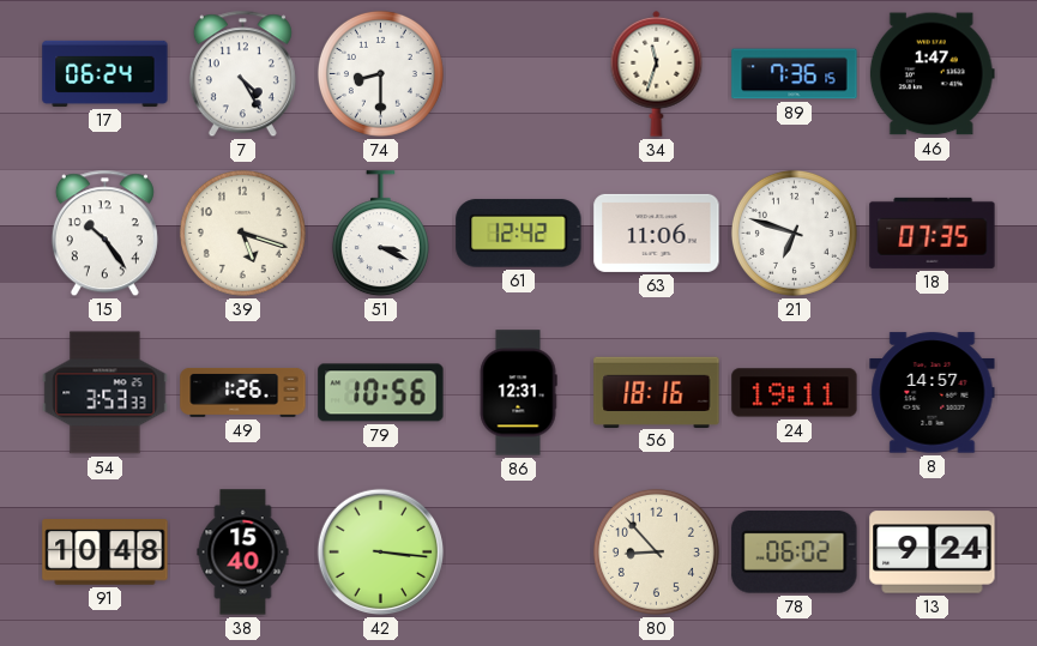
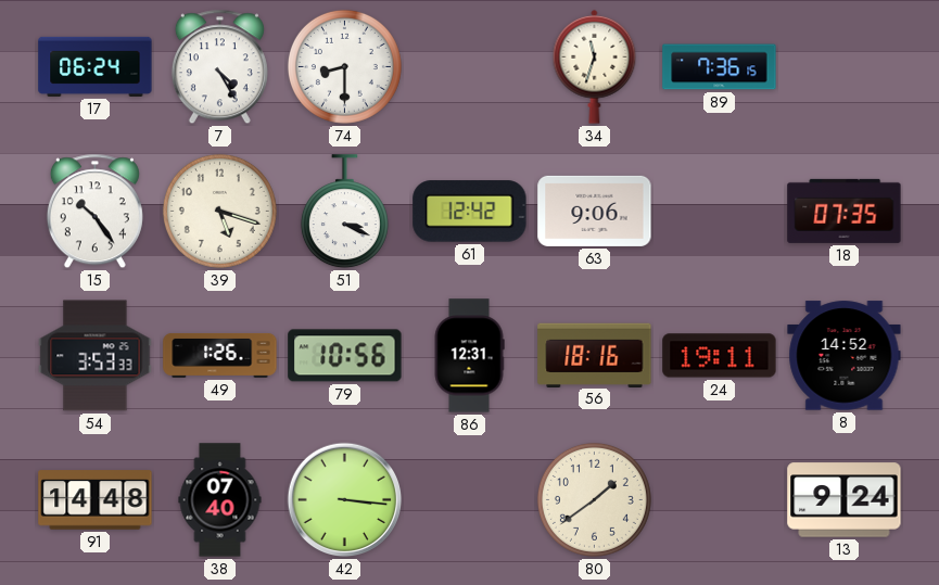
46: 1:47 -> none (932, 74)
63: 11:06 -> 9:06 (595, 211)
21: 6:48 -> none (794, 233)
8: 14:57 -> 14:52 (845, 356)
91: 10:48 -> 14:48 (96, 500)
38: 15:40 -> 07:40 (220, 500)
80: 8:53 -> 1:39 (594, 499)
78: 06:02 -> none (795, 553)
